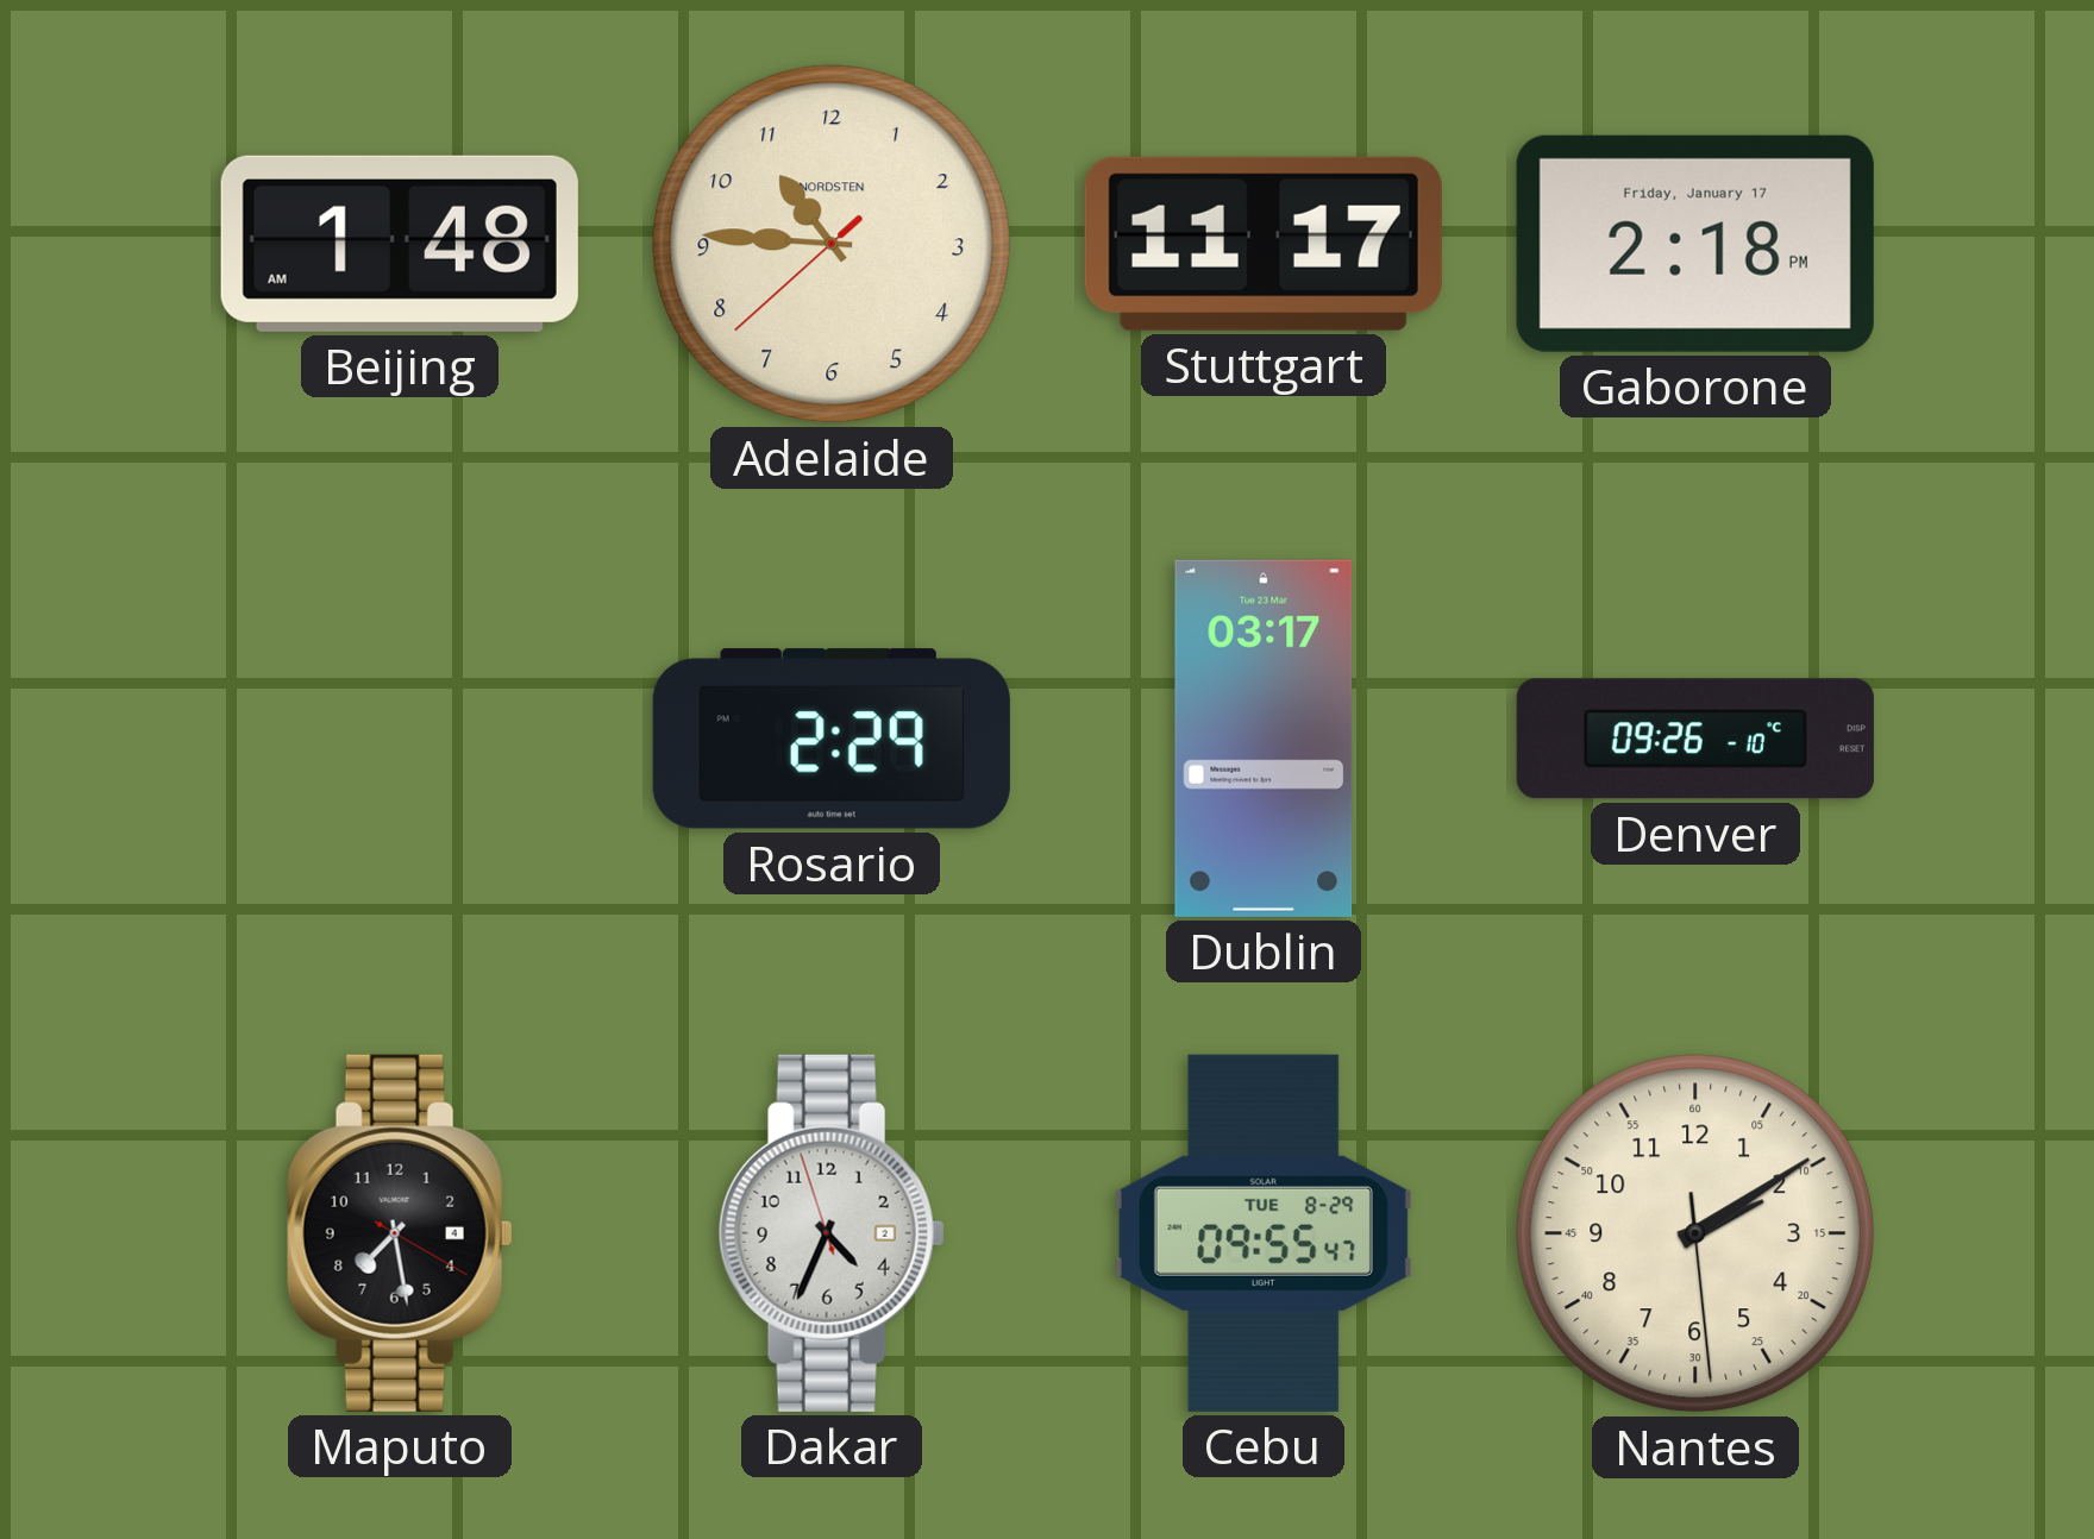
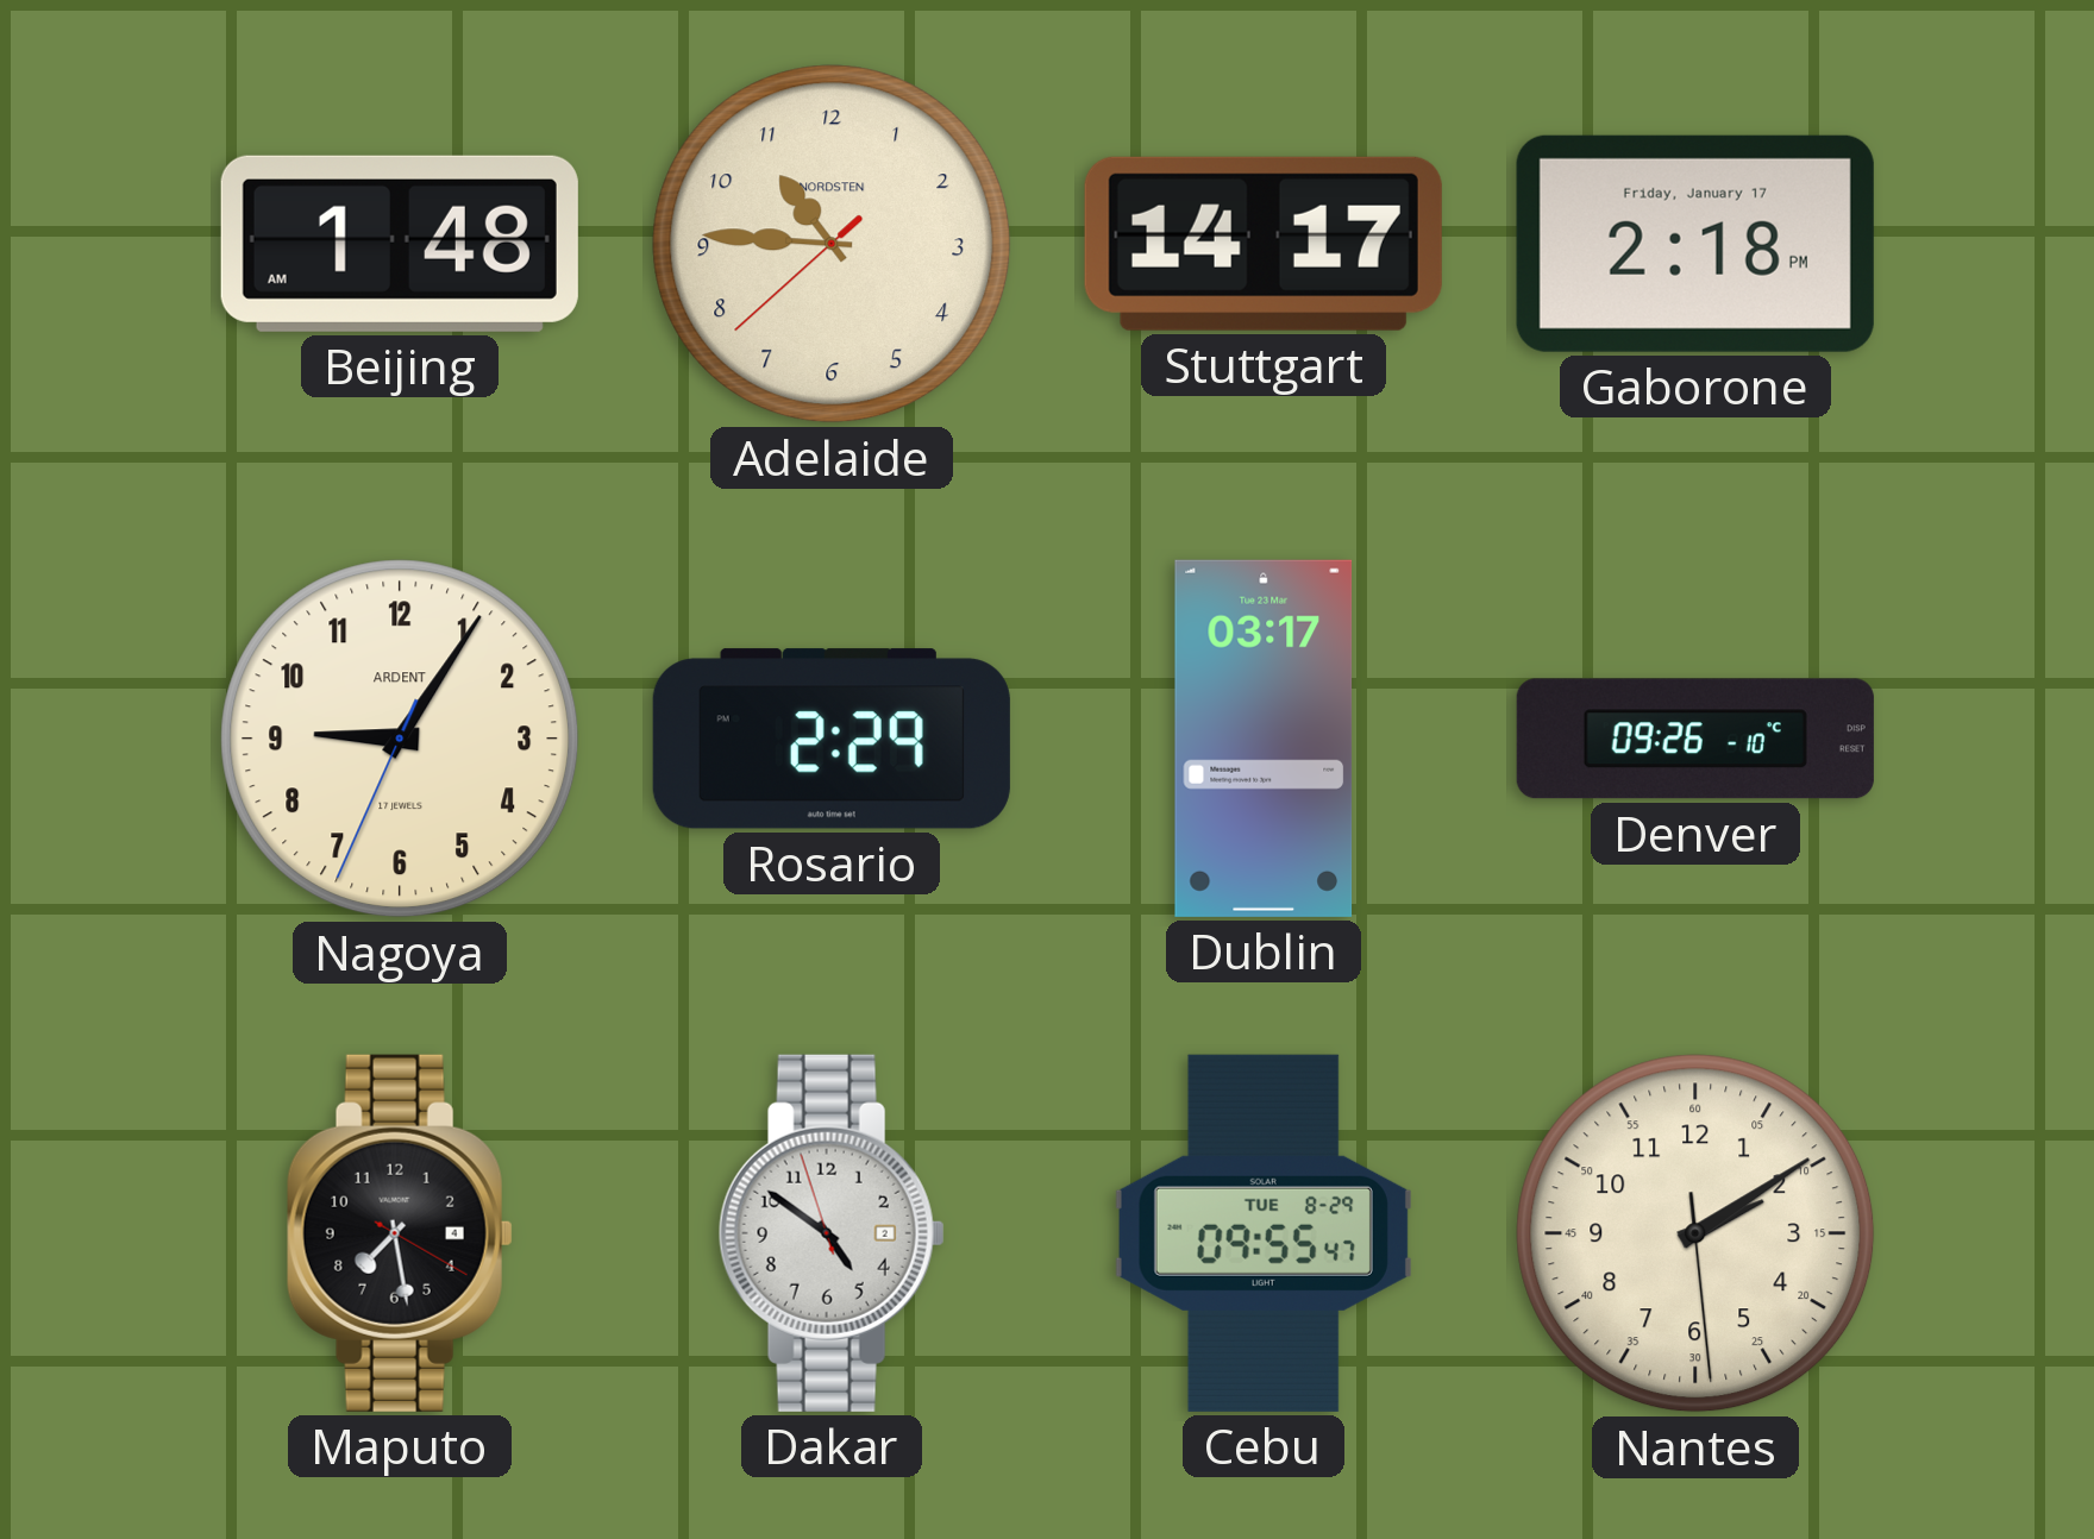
Stuttgart: 11:17 -> 14:17 (1264, 244)
Nagoya: none -> 9:05 (400, 739)
Dakar: 4:33 -> 4:50 (832, 1233)
